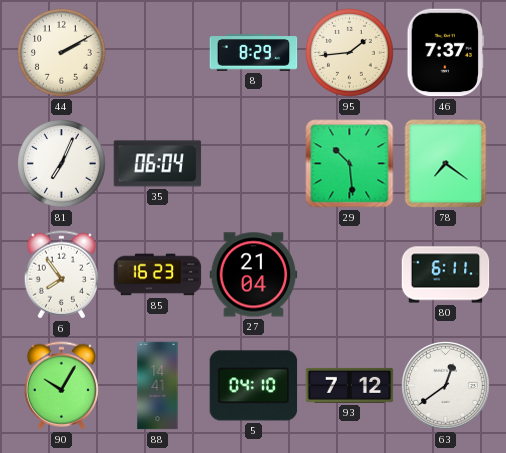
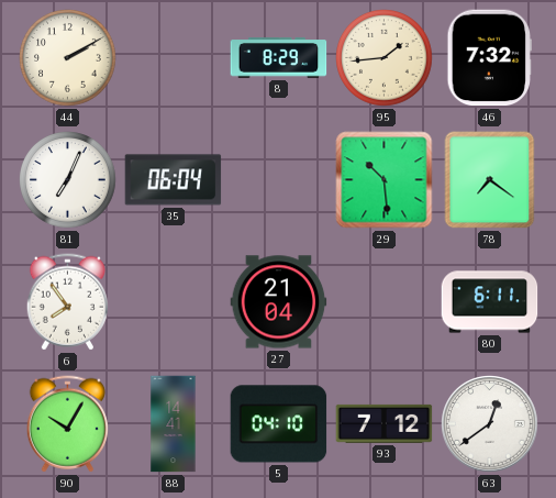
46: 7:37 -> 7:32 (489, 58)
85: 16:23 -> none (158, 275)
